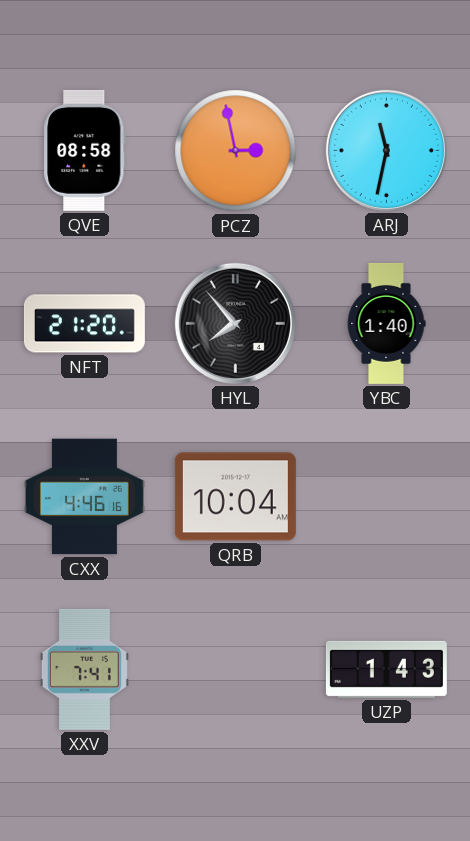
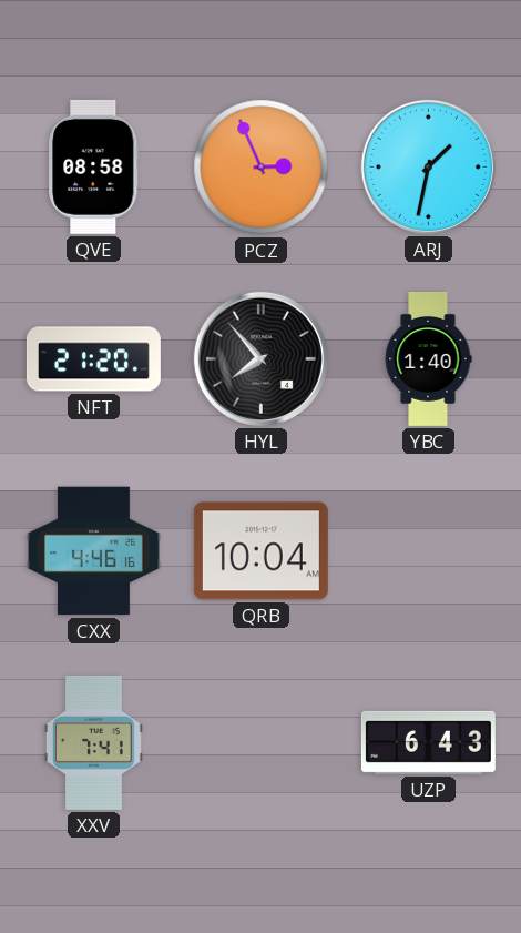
PCZ: 2:58 -> 2:56 (262, 168)
ARJ: 11:32 -> 1:32 (428, 166)
UZP: 1:43 -> 6:43 (428, 742)
